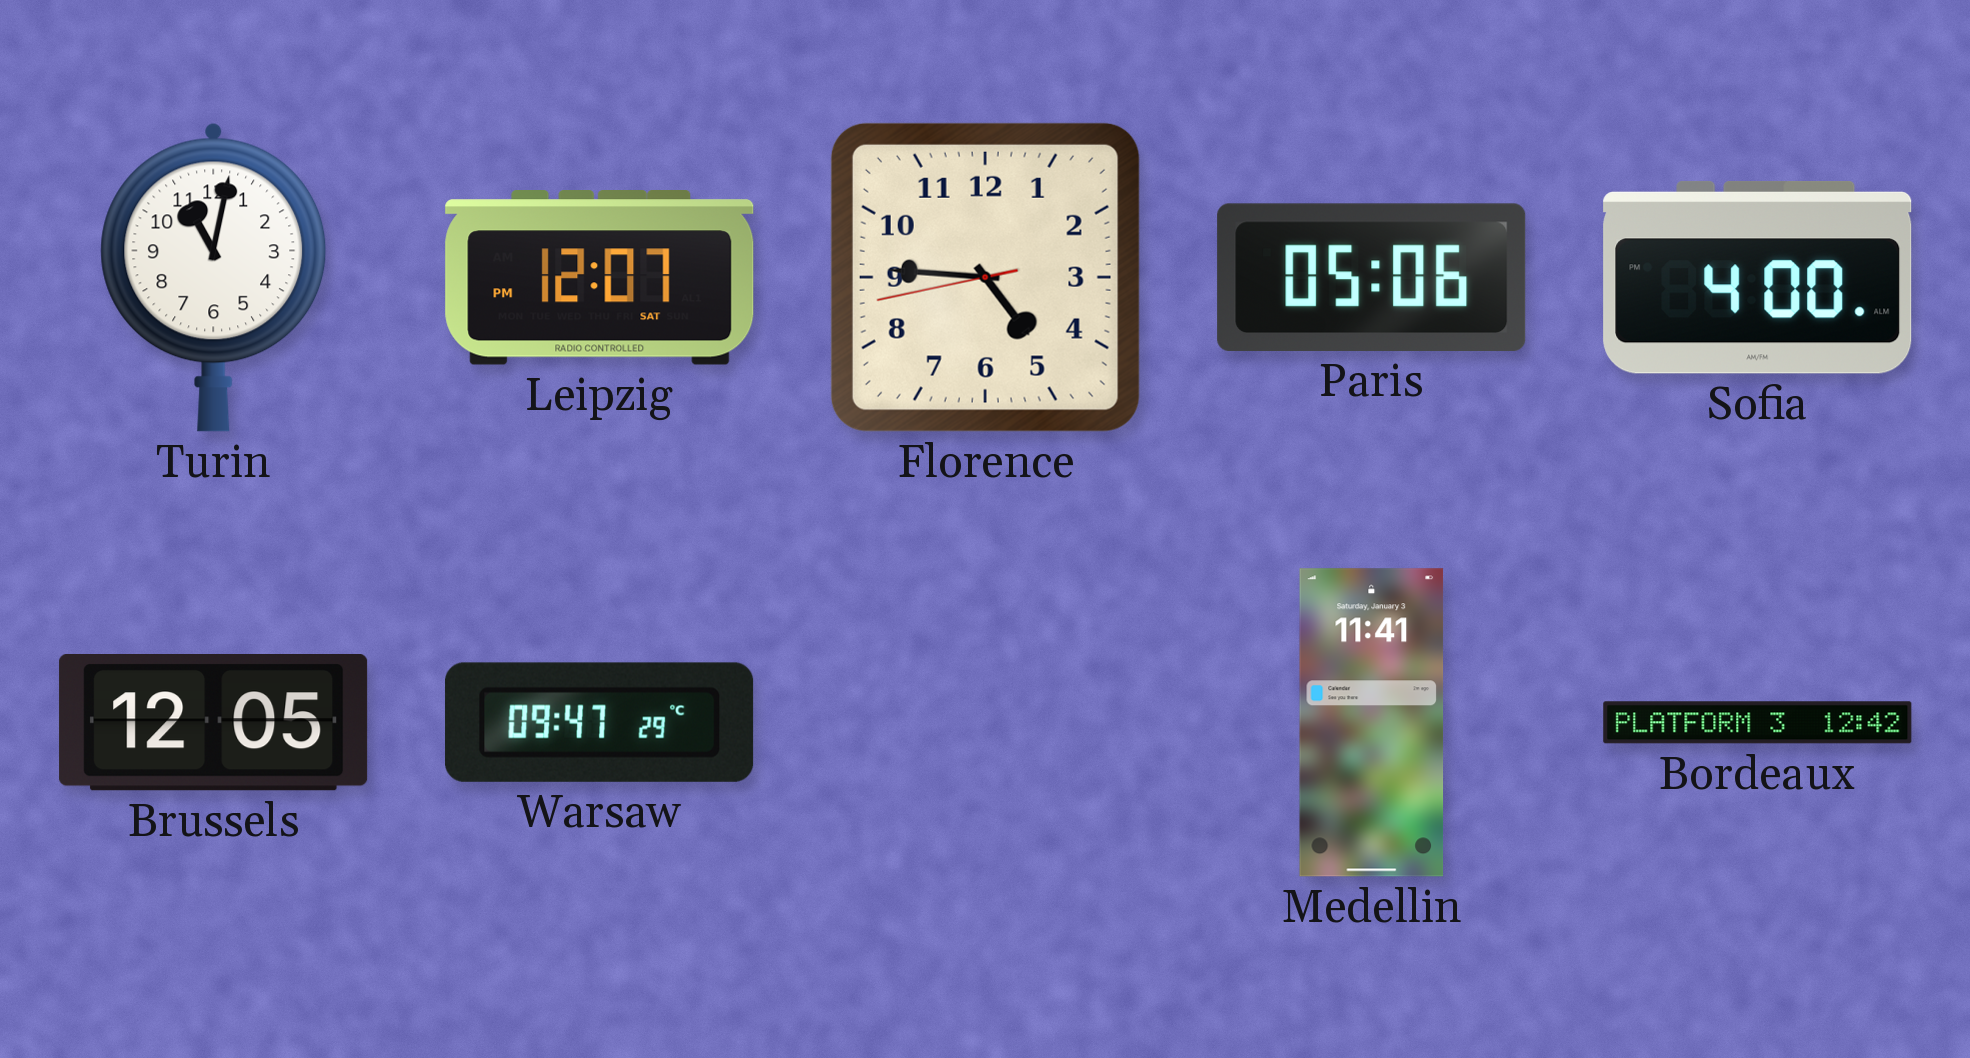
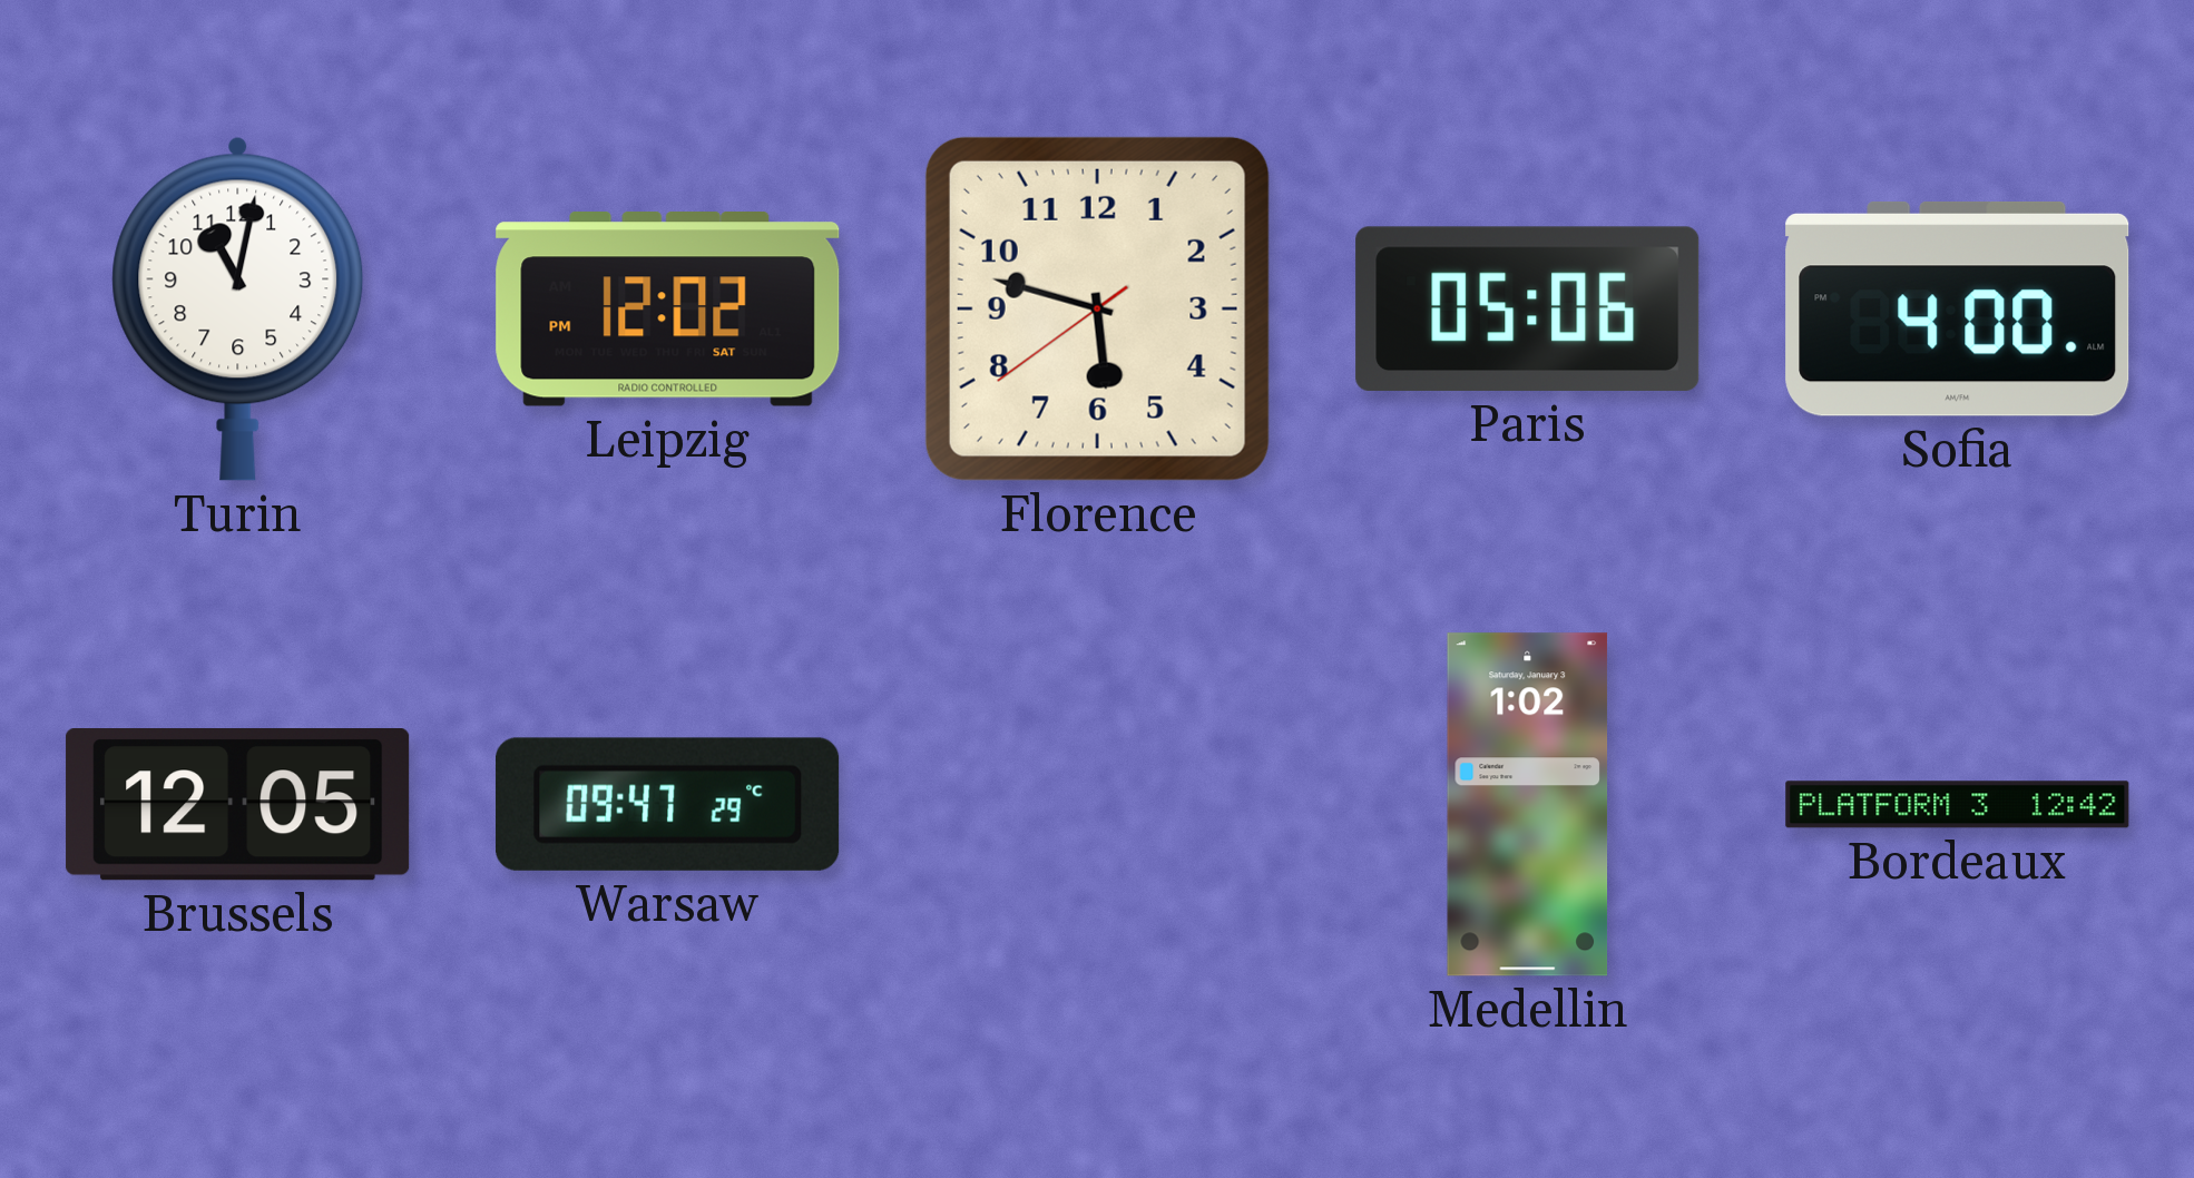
Leipzig: 12:07 -> 12:02 (668, 310)
Florence: 4:45 -> 5:47 (1097, 308)
Medellin: 11:41 -> 1:02 (1528, 805)
